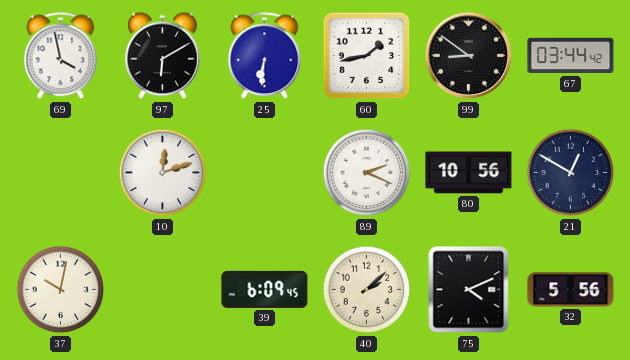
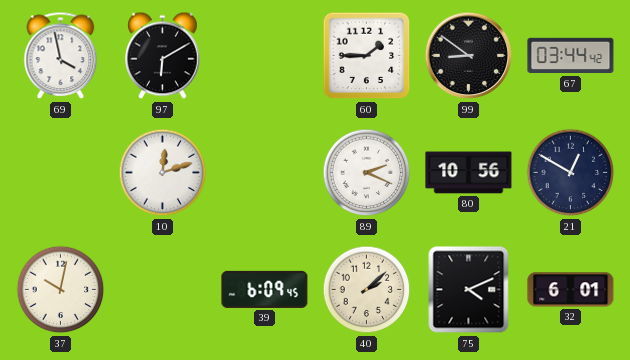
25: 6:31 -> none (265, 56)
60: 1:43 -> 1:45 (367, 56)
32: 5:56 -> 6:01 (571, 290)
